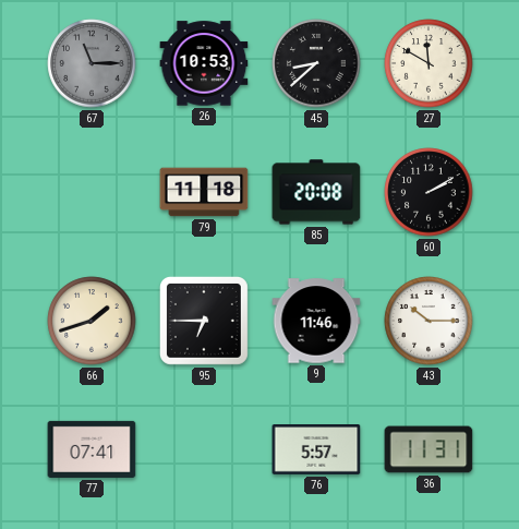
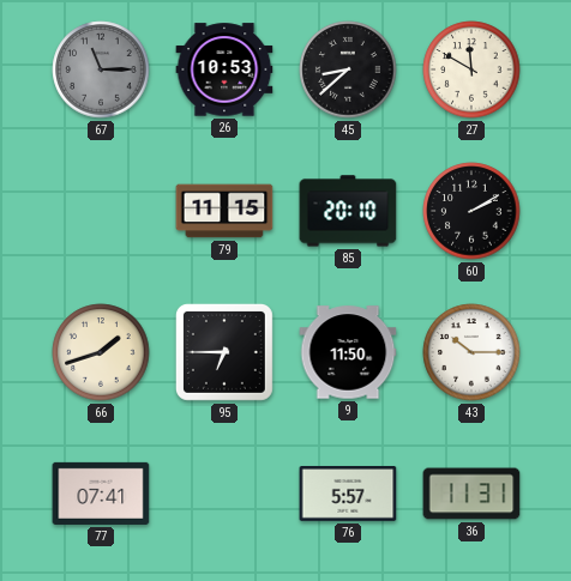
79: 11:18 -> 11:15 (224, 211)
85: 20:08 -> 20:10 (348, 211)
9: 11:46 -> 11:50 (348, 352)
